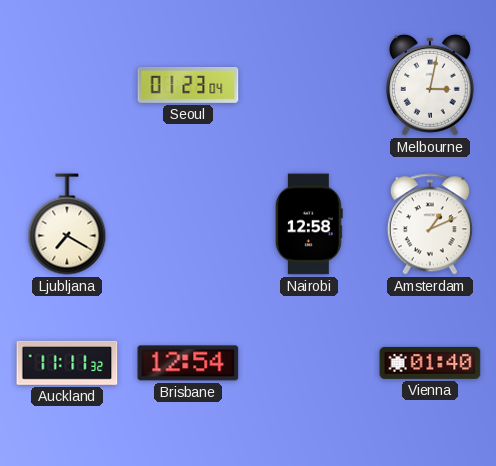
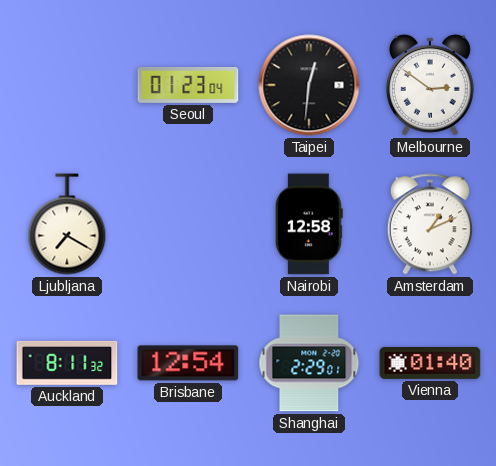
Taipei: none -> 12:31 (309, 85)
Melbourne: 3:02 -> 2:51 (430, 85)
Auckland: 11:11 -> 8:11 (67, 363)
Shanghai: none -> 2:29 (309, 363)
